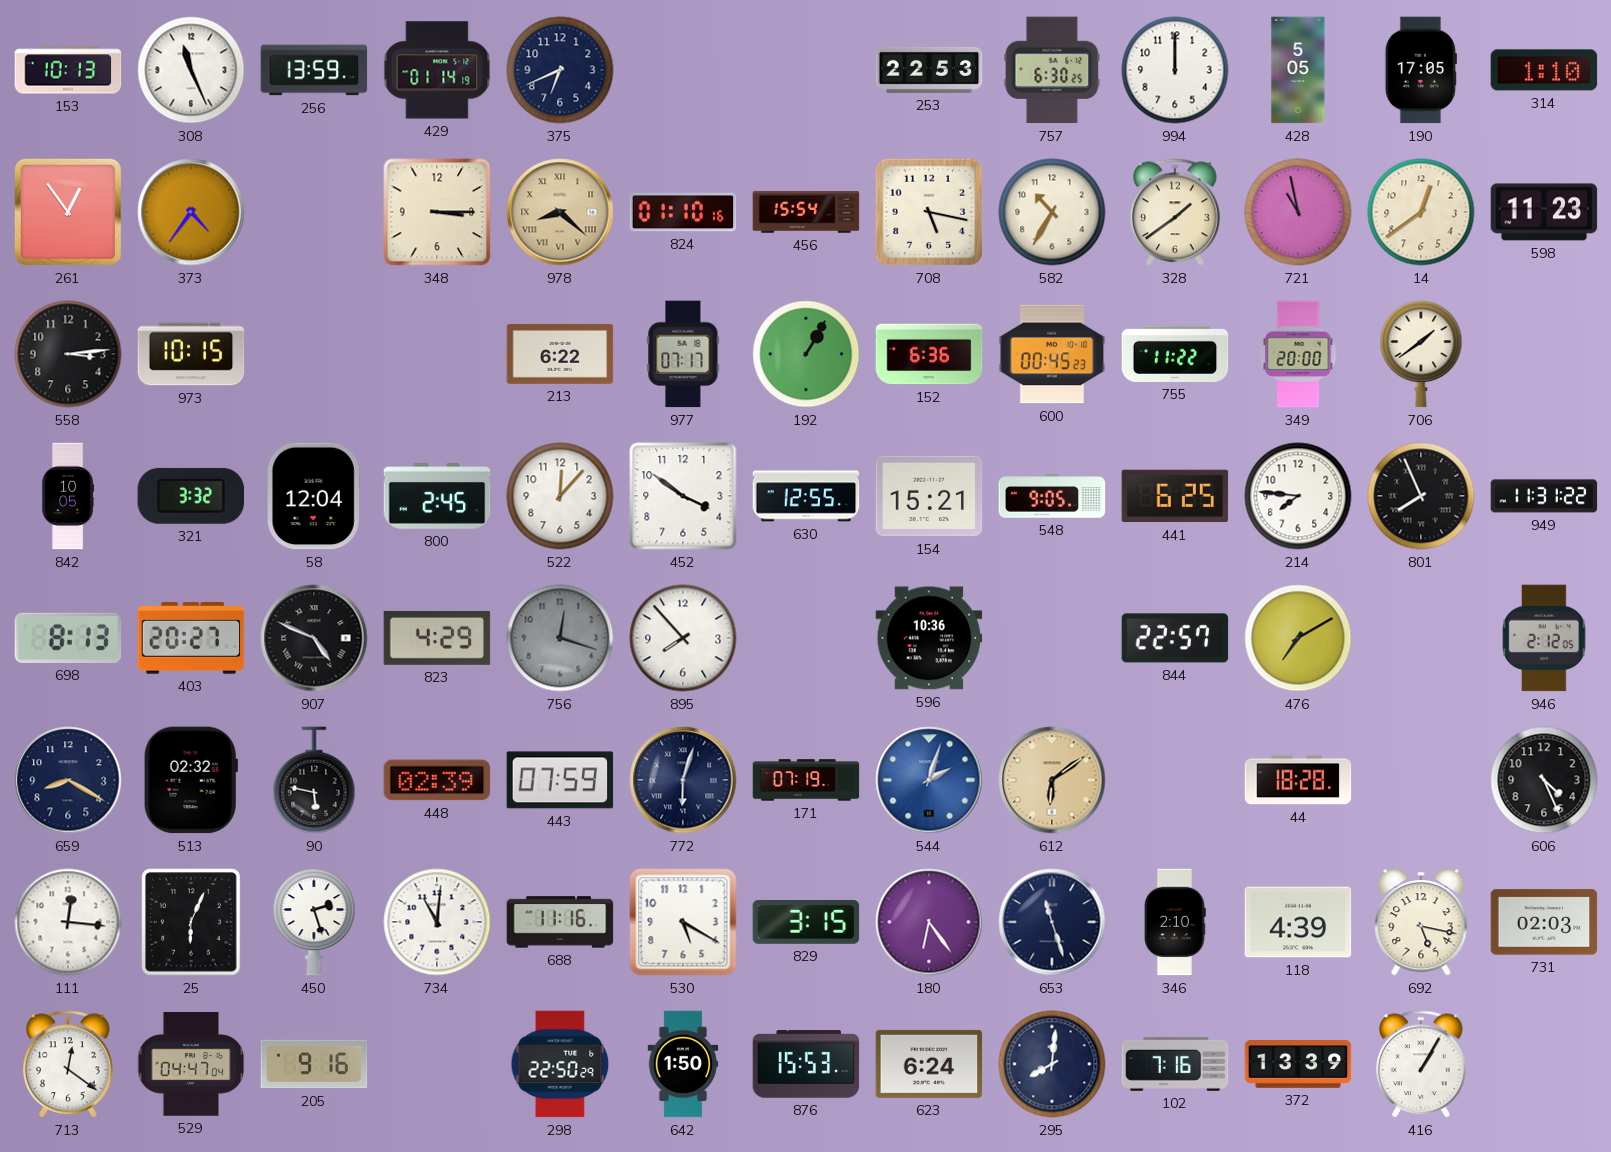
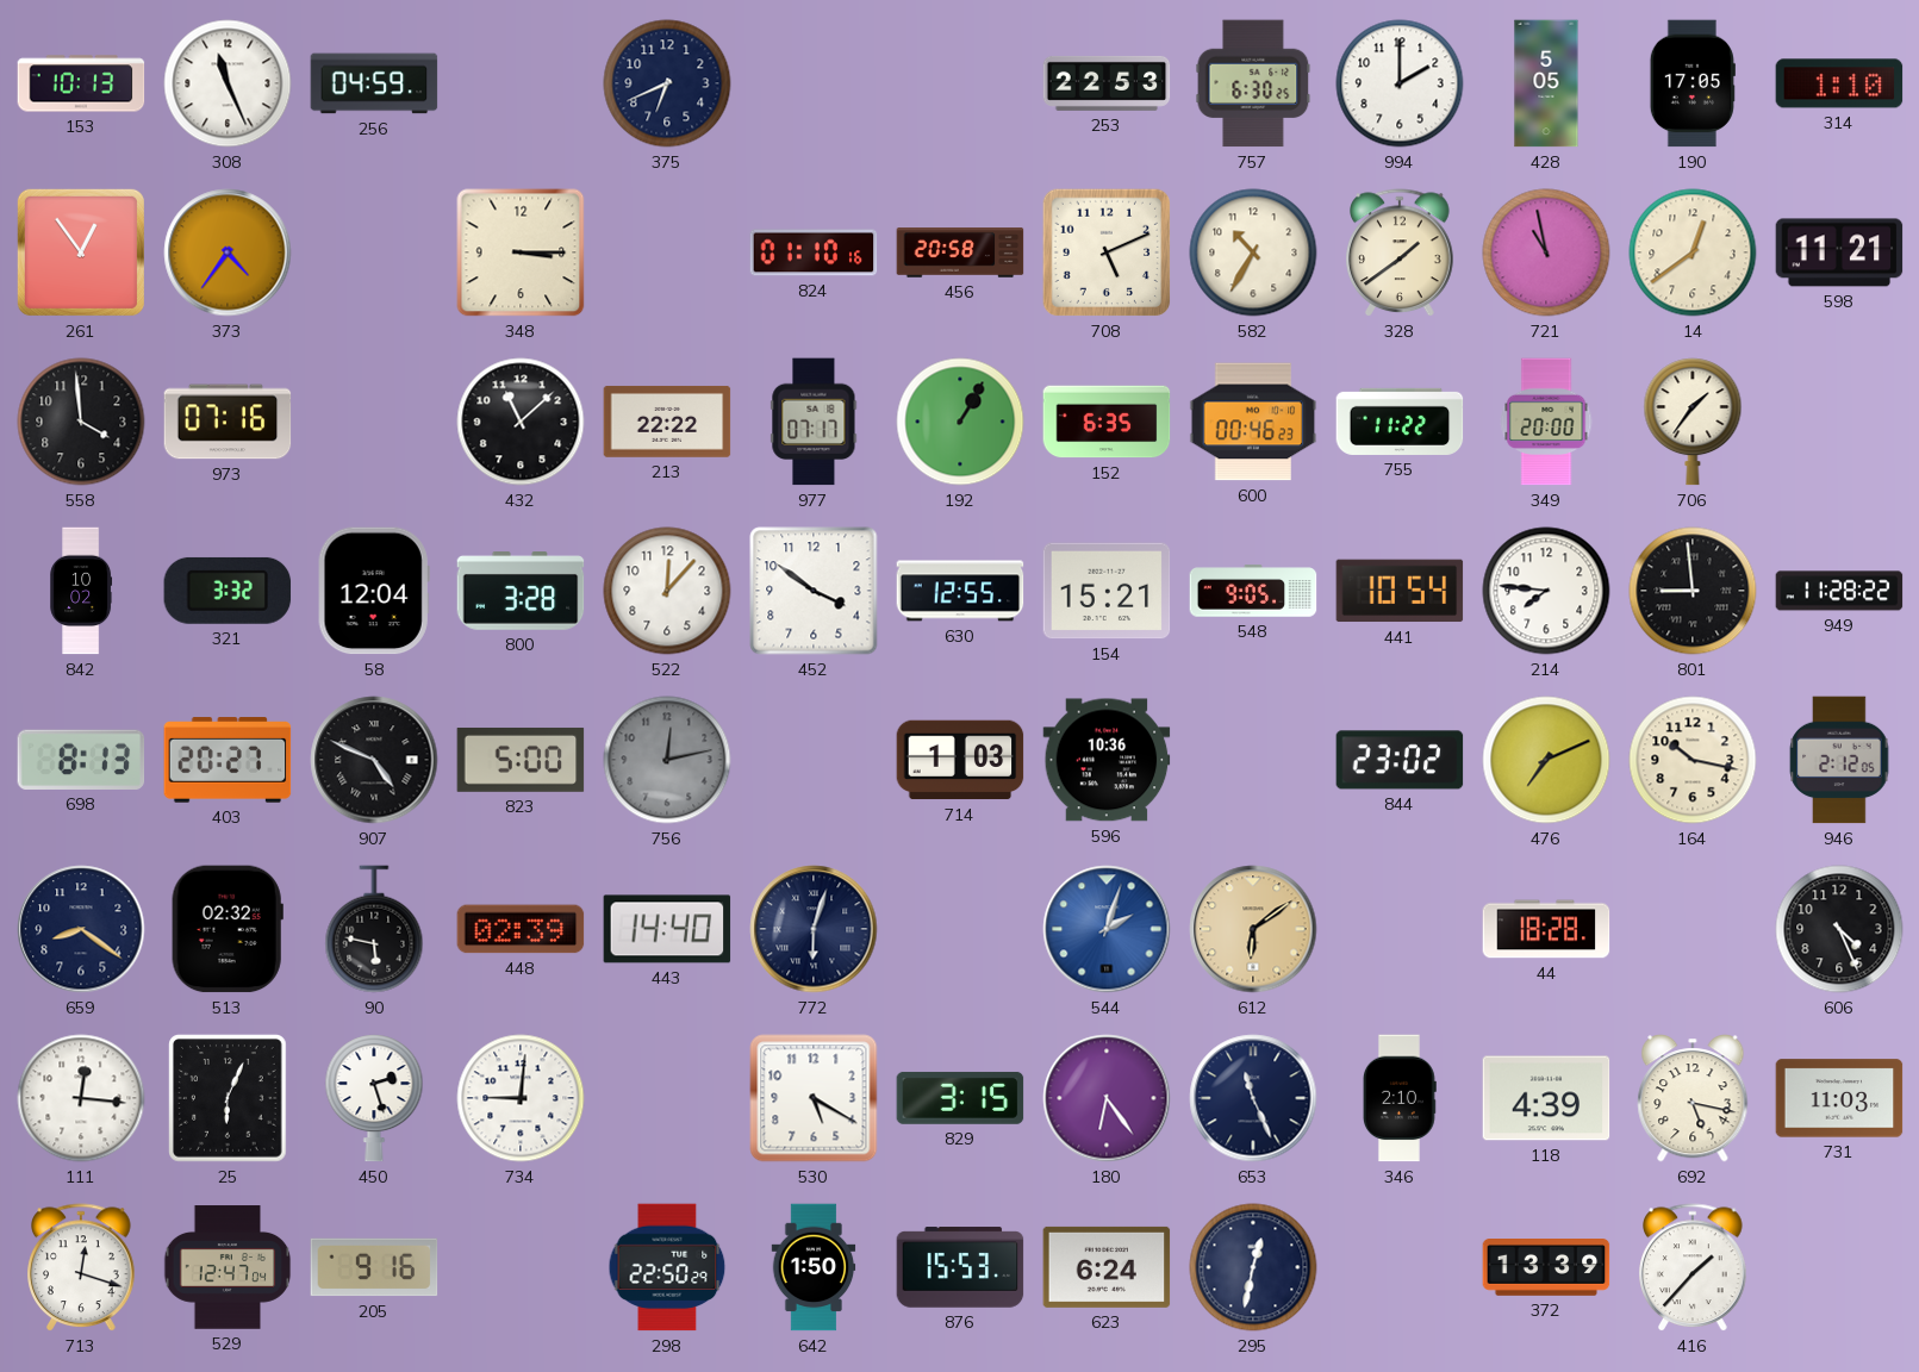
256: 13:59 -> 04:59 (374, 83)
429: 01:14 -> none (437, 70)
994: 12:00 -> 2:00 (1400, 83)
978: 8:22 -> none (560, 212)
456: 15:54 -> 20:58 (960, 252)
708: 5:17 -> 5:11 (1107, 252)
598: 11:23 -> 11:21 (1839, 252)
558: 3:14 -> 3:59 (81, 422)
973: 10:15 -> 07:16 (228, 422)
432: none -> 11:08 (521, 422)
213: 6:22 -> 22:22 (667, 422)
152: 6:36 -> 6:35 (1107, 422)
600: 00:45 -> 00:46 (1253, 422)
706: 1:39 -> 1:36 (1693, 422)
842: 10:05 -> 10:02 (81, 591)
800: 2:45 -> 3:28 (521, 591)
441: 6:25 -> 10:54 (1400, 591)
801: 7:56 -> 8:59 (1693, 591)
949: 11:31 -> 11:28 (1839, 591)
823: 4:29 -> 5:00 (521, 760)
756: 12:18 -> 12:13 (667, 760)
895: 7:53 -> none (683, 638)
714: none -> 1:03 (960, 760)
844: 22:57 -> 23:02 (1400, 760)
476: 7:10 -> 7:11 (1546, 760)
164: none -> 10:17 (1693, 760)
659: 8:20 -> 8:21 (81, 929)
443: 07:59 -> 14:40 (667, 929)
171: 07:19 -> none (806, 780)
734: 11:01 -> 9:01 (521, 1098)
688: 11:16 -> none (560, 922)
653: 11:27 -> 11:26 (1253, 1098)
731: 02:03 -> 11:03 (1839, 1098)
713: 12:21 -> 12:18 (81, 1268)
529: 04:47 -> 12:47 (228, 1267)
295: 8:01 -> 12:32 (1253, 1267)
102: 7:16 -> none (1175, 1064)
416: 1:05 -> 1:37 (1693, 1268)
